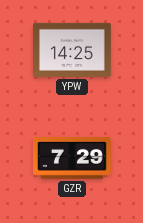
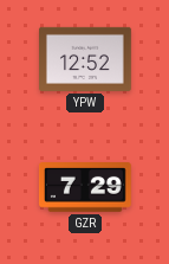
YPW: 14:25 -> 12:52 (86, 59)
